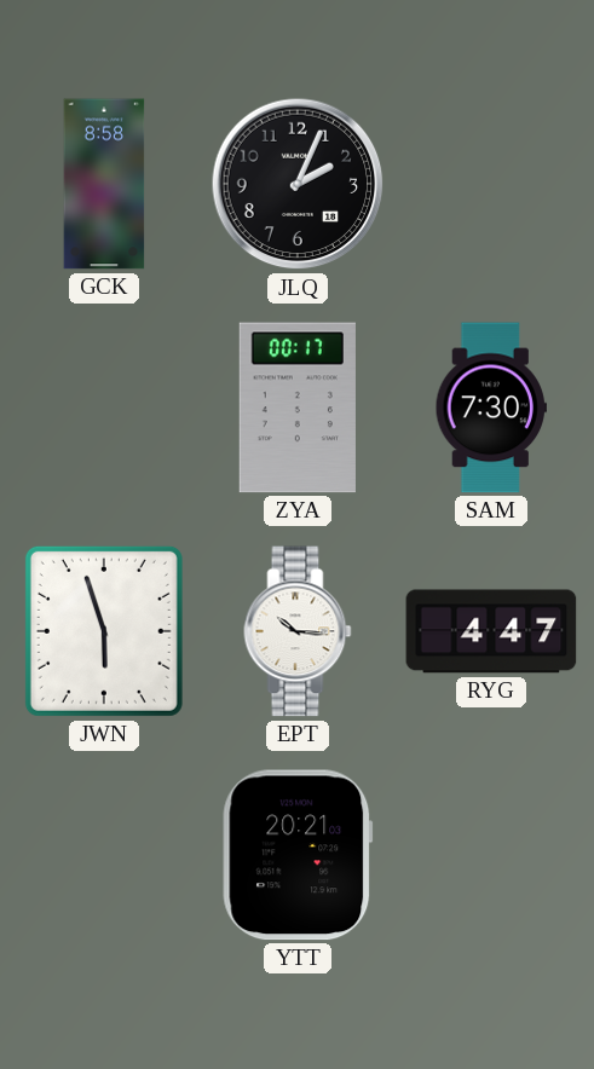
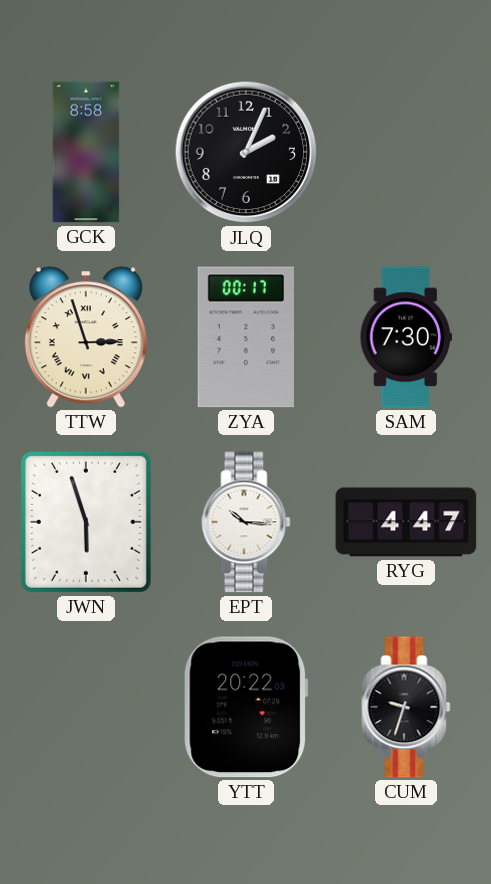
TTW: none -> 2:57 (86, 337)
YTT: 20:21 -> 20:22 (246, 707)
CUM: none -> 9:33 (406, 707)
